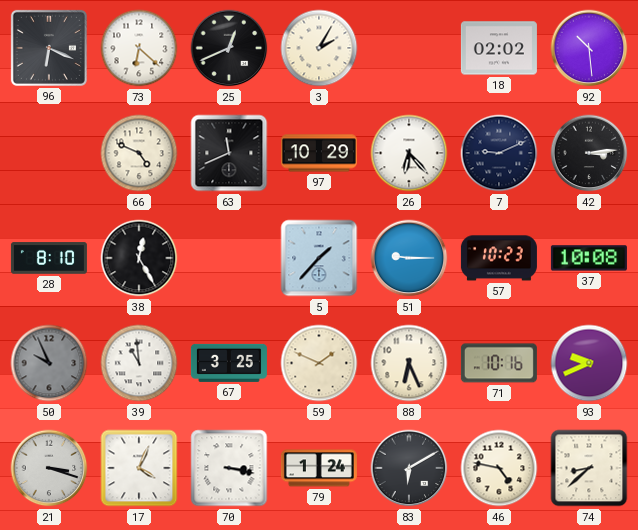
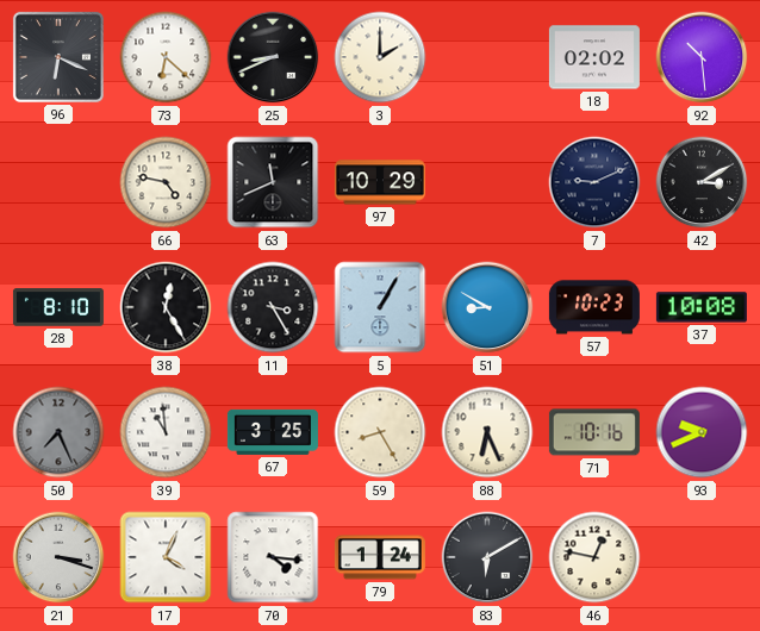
25: 12:41 -> 8:41 (273, 57)
3: 2:05 -> 2:00 (380, 57)
66: 4:49 -> 4:47 (166, 182)
26: 6:23 -> none (409, 153)
42: 3:14 -> 3:10 (702, 182)
11: none -> 3:25 (273, 307)
5: 1:37 -> 1:05 (380, 307)
51: 9:15 -> 8:50 (487, 307)
50: 9:56 -> 7:26 (58, 432)
59: 1:49 -> 8:25 (380, 432)
70: 3:17 -> 4:16 (273, 557)
46: 4:47 -> 12:47 (594, 557)
74: 8:38 -> none (589, 468)
